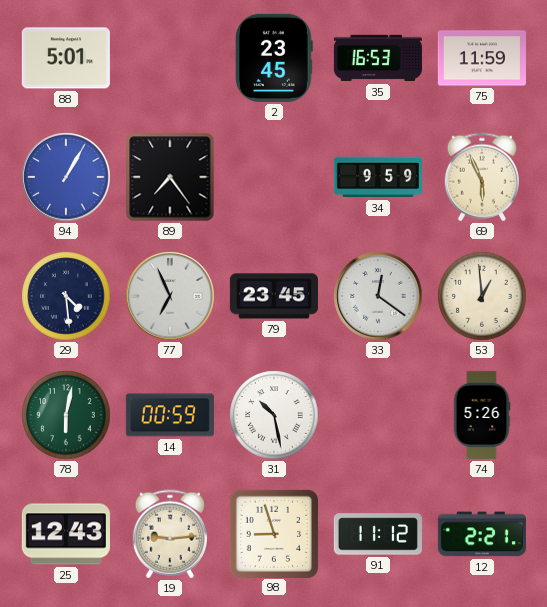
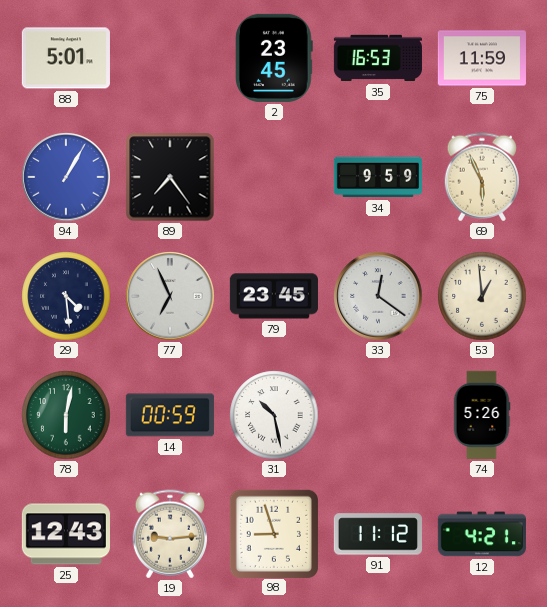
12: 2:21 -> 4:21 (482, 534)
